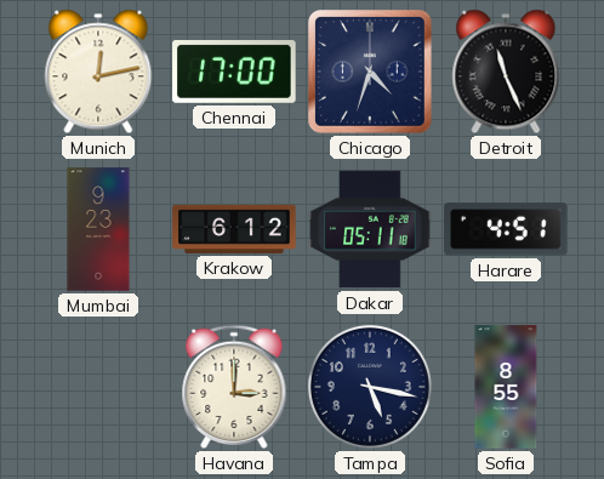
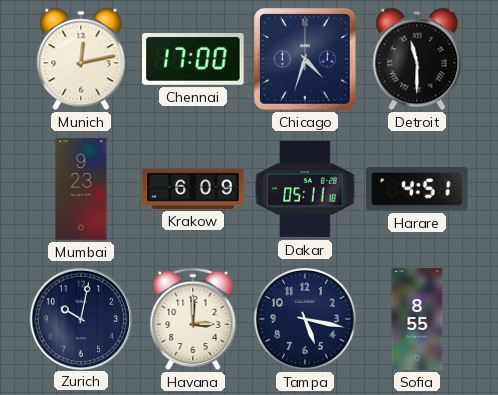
Detroit: 11:26 -> 11:30 (417, 59)
Krakow: 6:12 -> 6:09 (193, 189)
Zurich: none -> 10:02 (80, 318)
